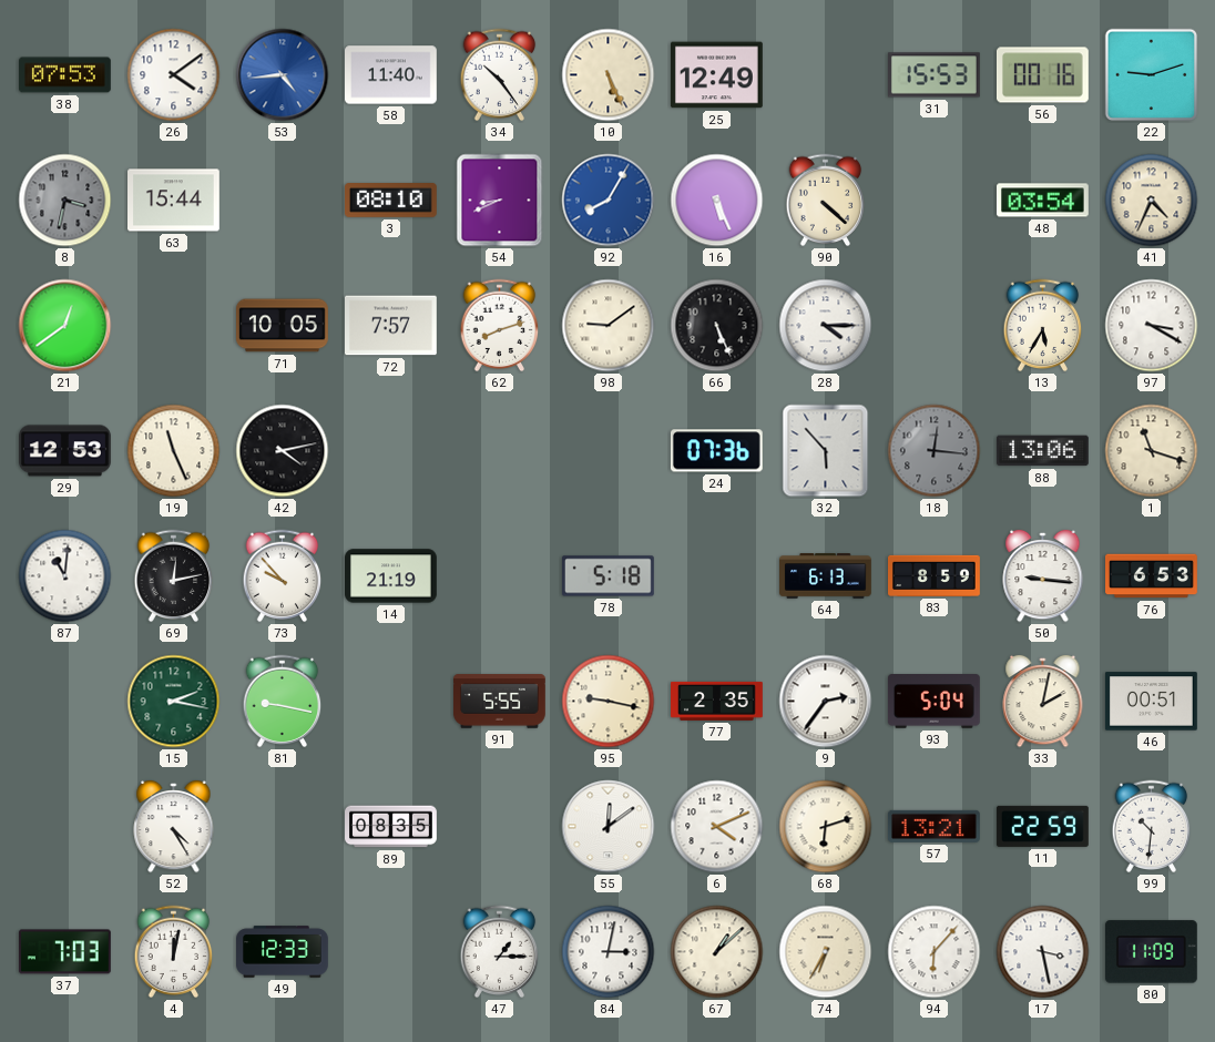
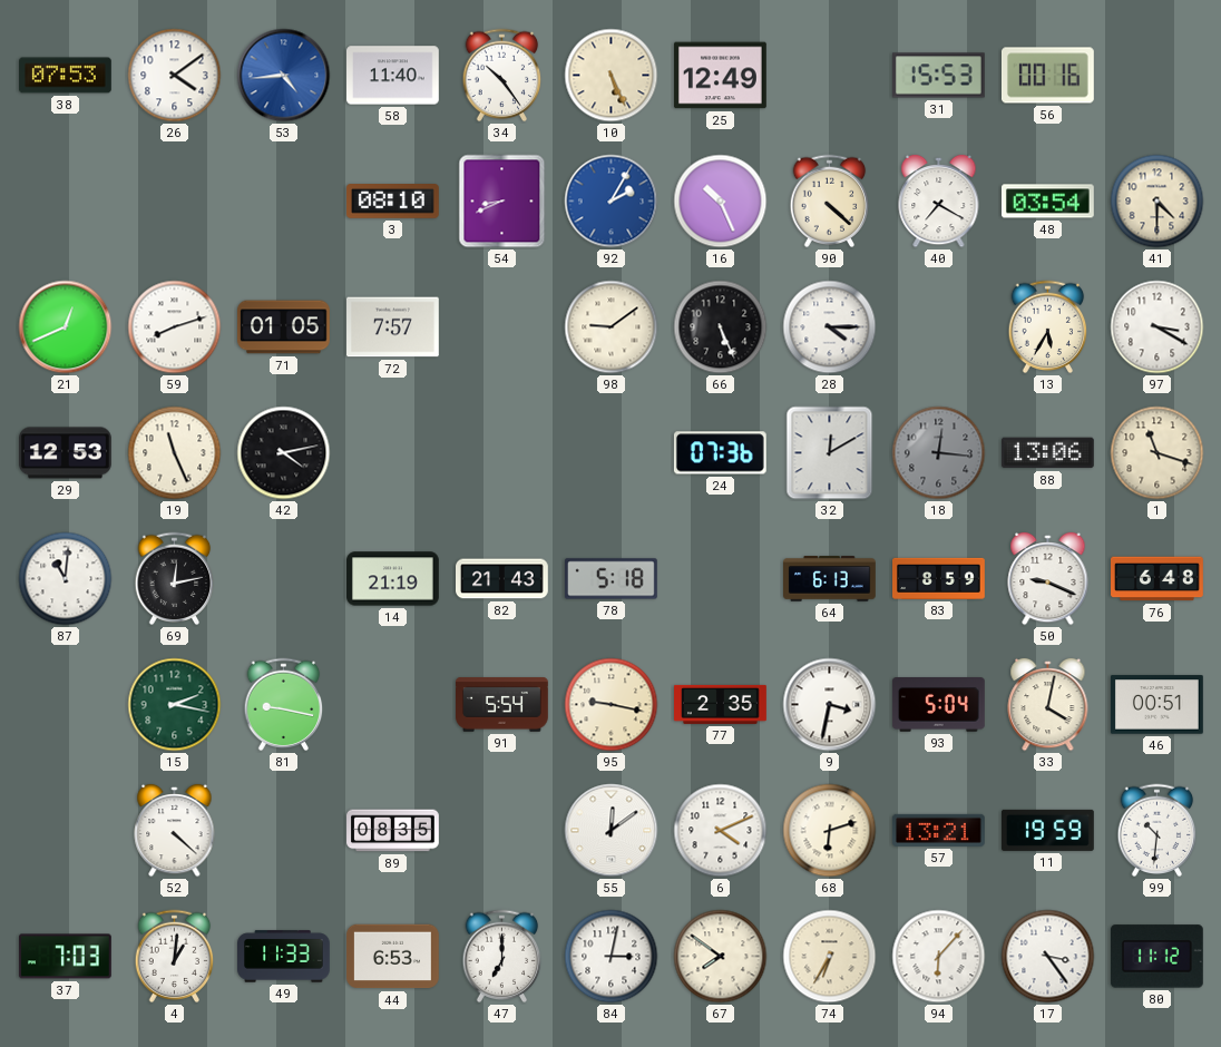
22: 9:12 -> none (1152, 75)
8: 3:32 -> none (65, 201)
63: 15:44 -> none (174, 201)
92: 8:05 -> 2:05 (612, 202)
16: 5:26 -> 10:26 (721, 202)
40: none -> 7:20 (939, 202)
41: 4:34 -> 4:30 (1157, 202)
21: 12:39 -> 12:41 (66, 327)
59: none -> 8:12 (175, 327)
71: 10:05 -> 01:05 (284, 327)
62: 8:12 -> none (500, 326)
32: 5:53 -> 12:10 (830, 453)
73: 9:53 -> none (283, 576)
82: none -> 21:43 (502, 579)
50: 9:16 -> 9:19 (1048, 579)
76: 6:53 -> 6:48 (1157, 579)
91: 5:55 -> 5:54 (502, 705)
9: 2:36 -> 3:32 (830, 705)
33: 2:02 -> 4:02 (1048, 705)
52: 4:25 -> 4:22 (175, 831)
11: 22:59 -> 19:59 (1047, 830)
4: 12:02 -> 1:01 (175, 957)
49: 12:33 -> 11:33 (284, 957)
44: none -> 6:53 (393, 957)
47: 1:15 -> 7:00 (502, 957)
67: 1:08 -> 7:51 (721, 957)
17: 3:28 -> 3:24 (1048, 957)
80: 11:09 -> 11:12 (1156, 957)
